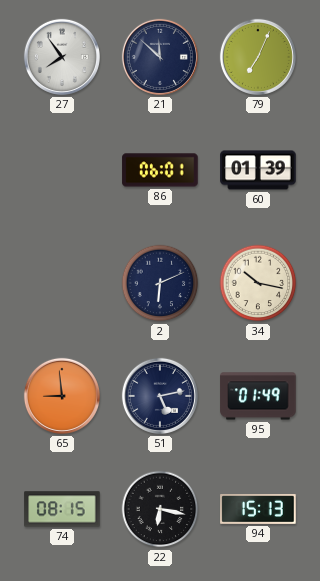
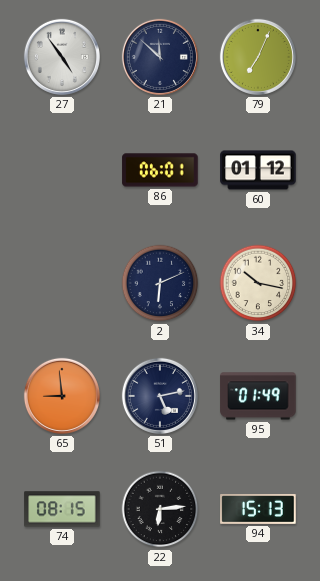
27: 7:54 -> 4:54 (62, 57)
60: 01:39 -> 01:12 (258, 170)
22: 6:17 -> 6:14 (160, 509)
